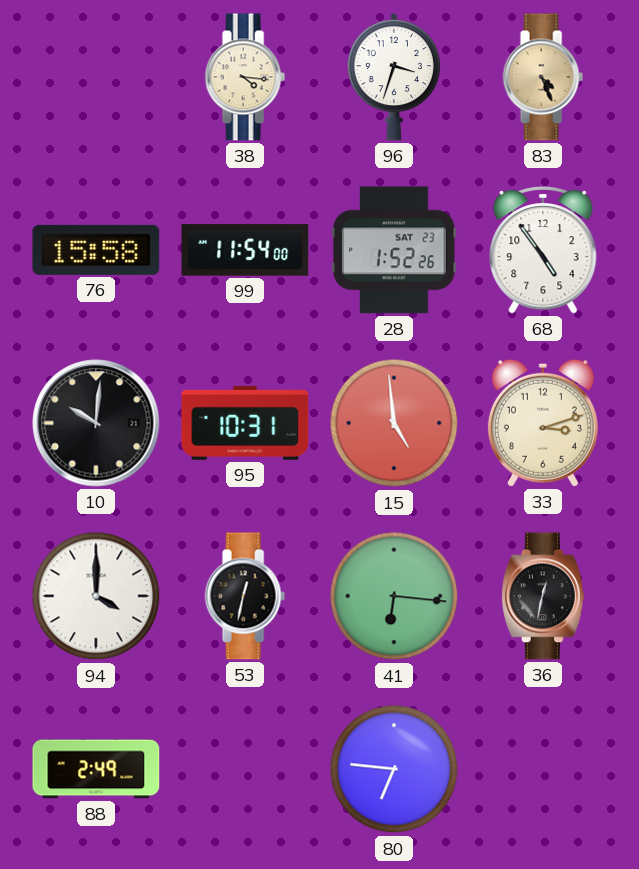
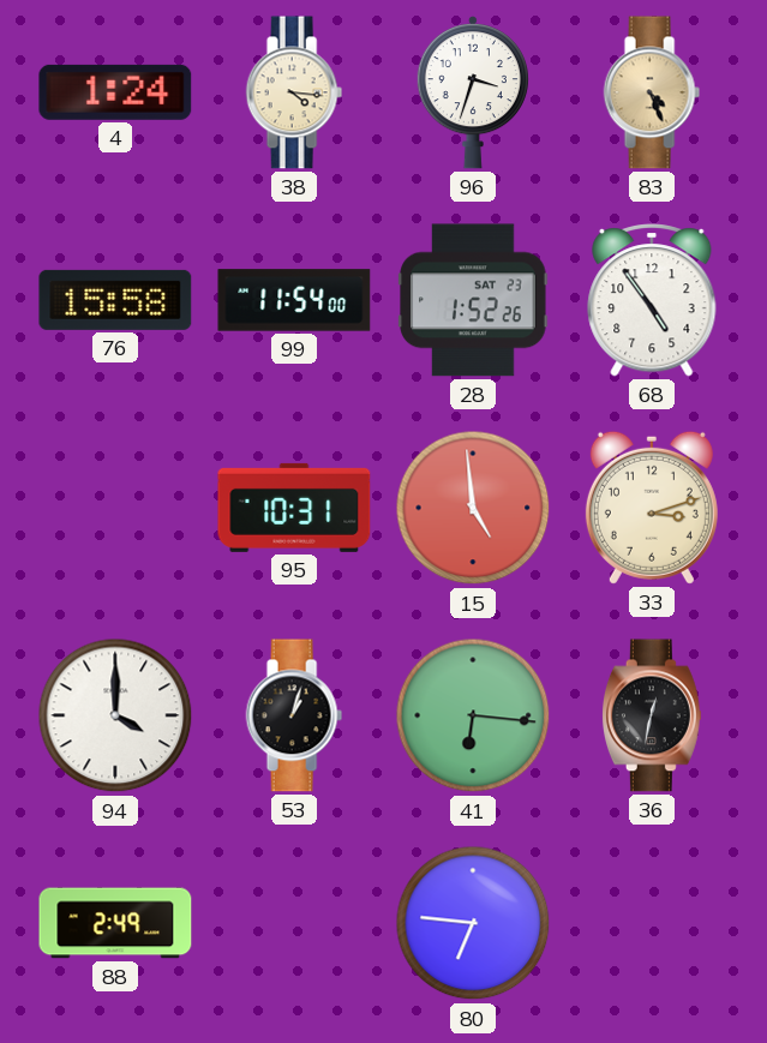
4: none -> 1:24 (115, 92)
10: 10:01 -> none (96, 423)
53: 12:32 -> 1:03 (294, 715)
